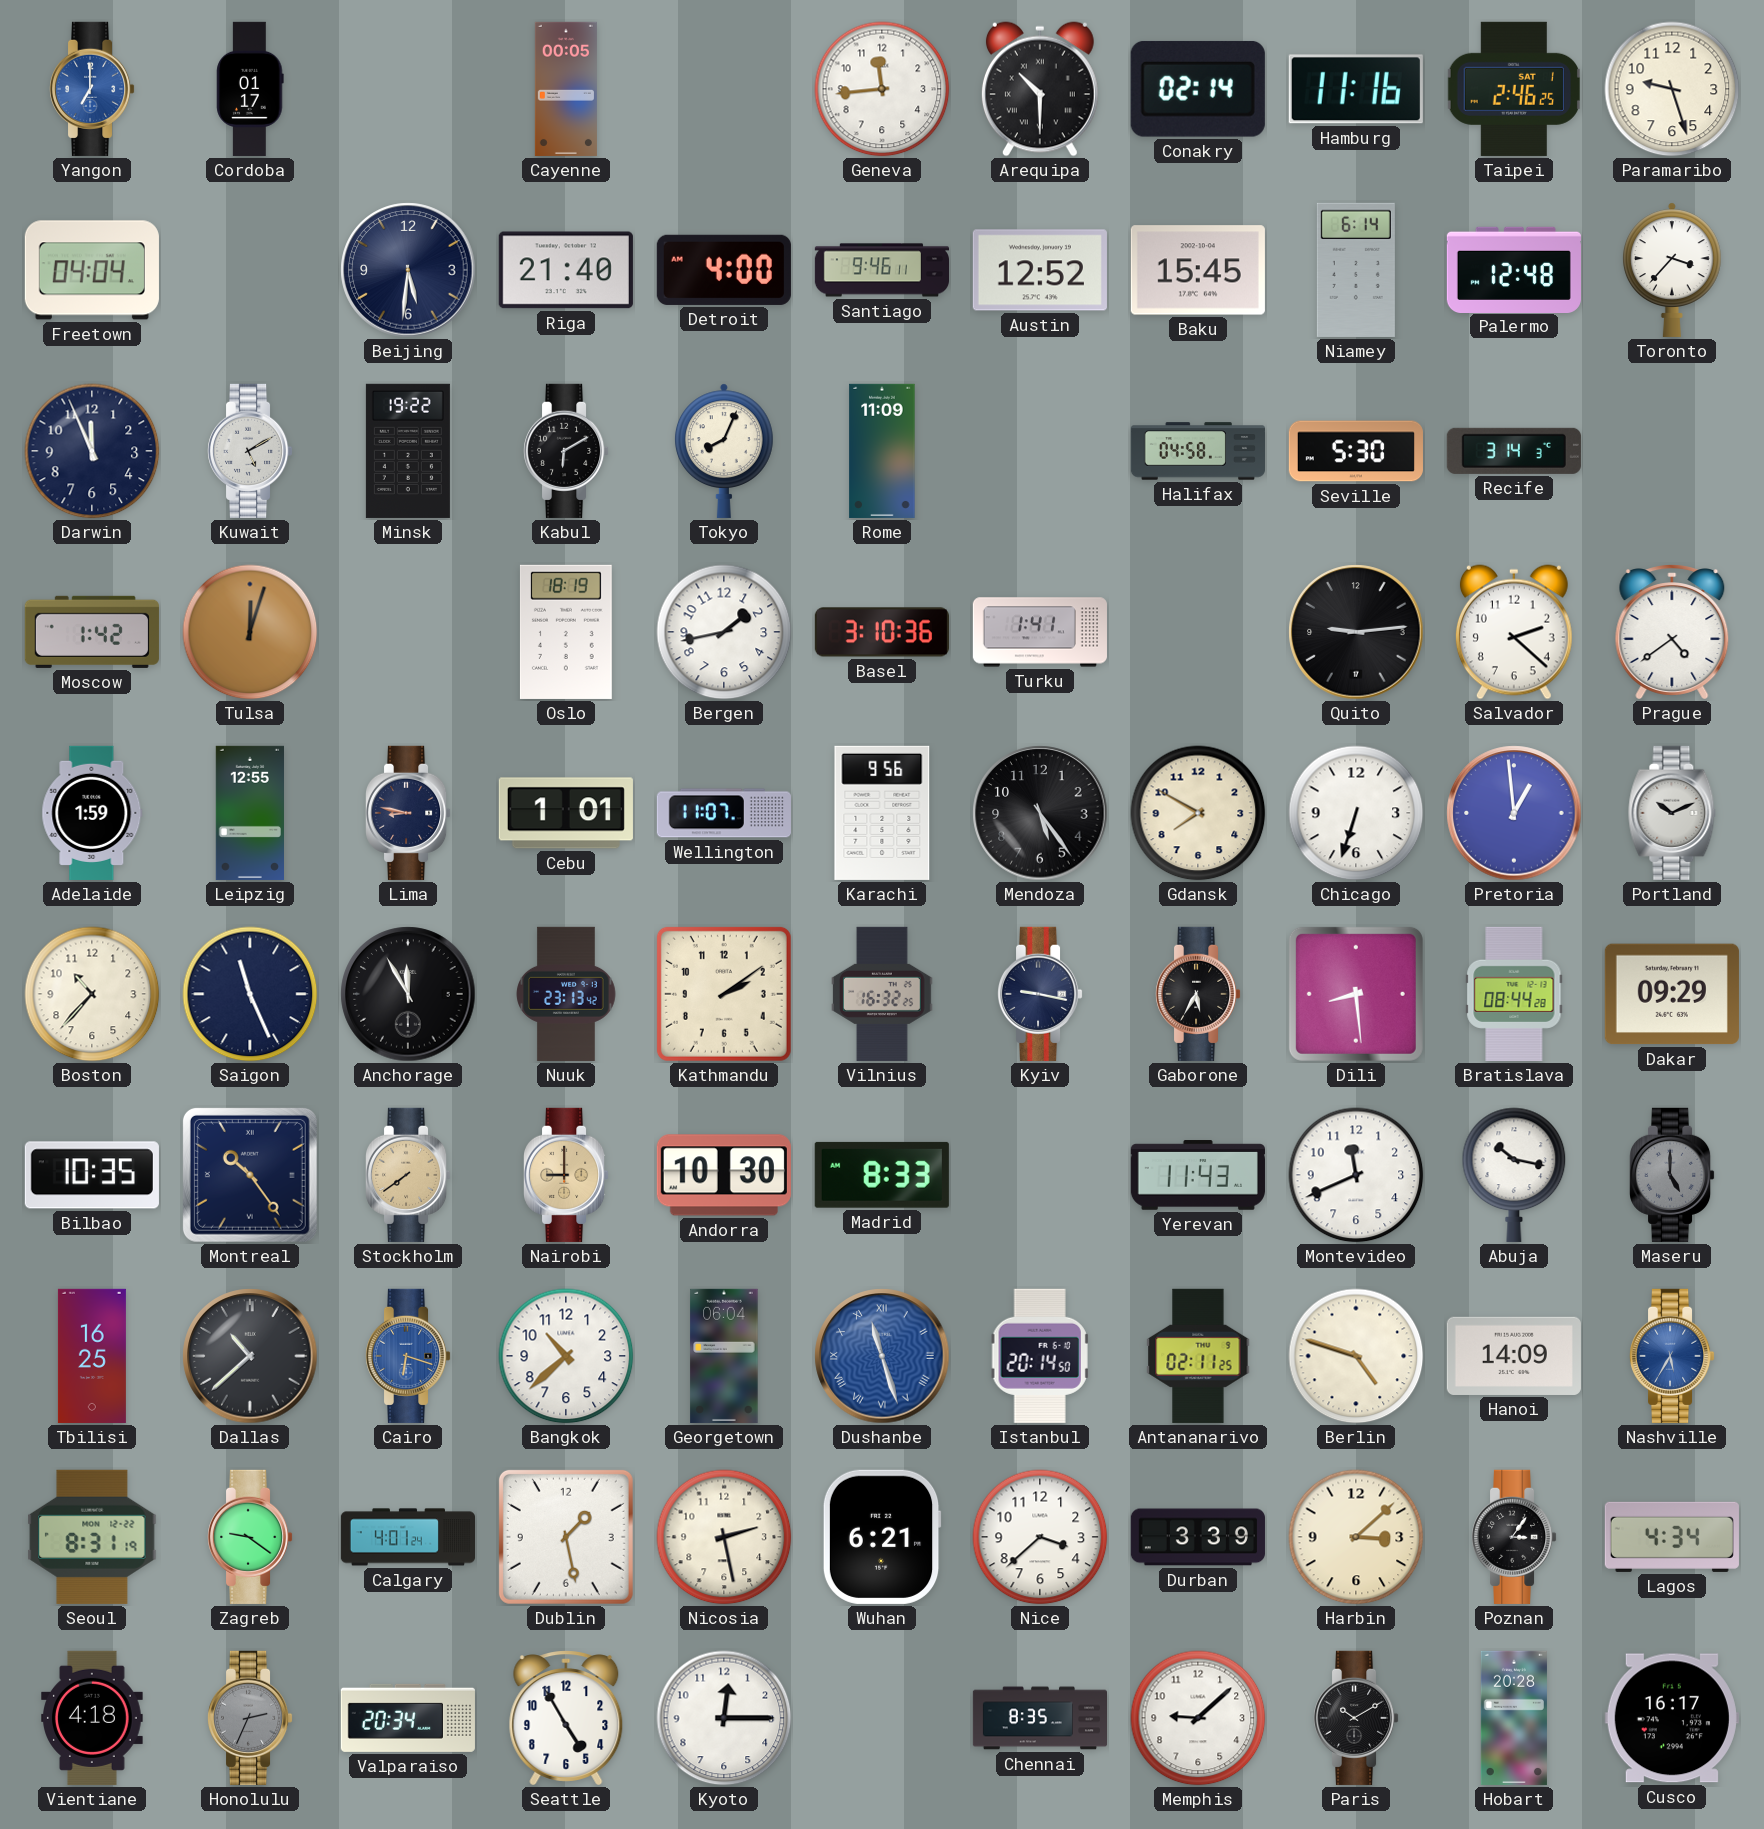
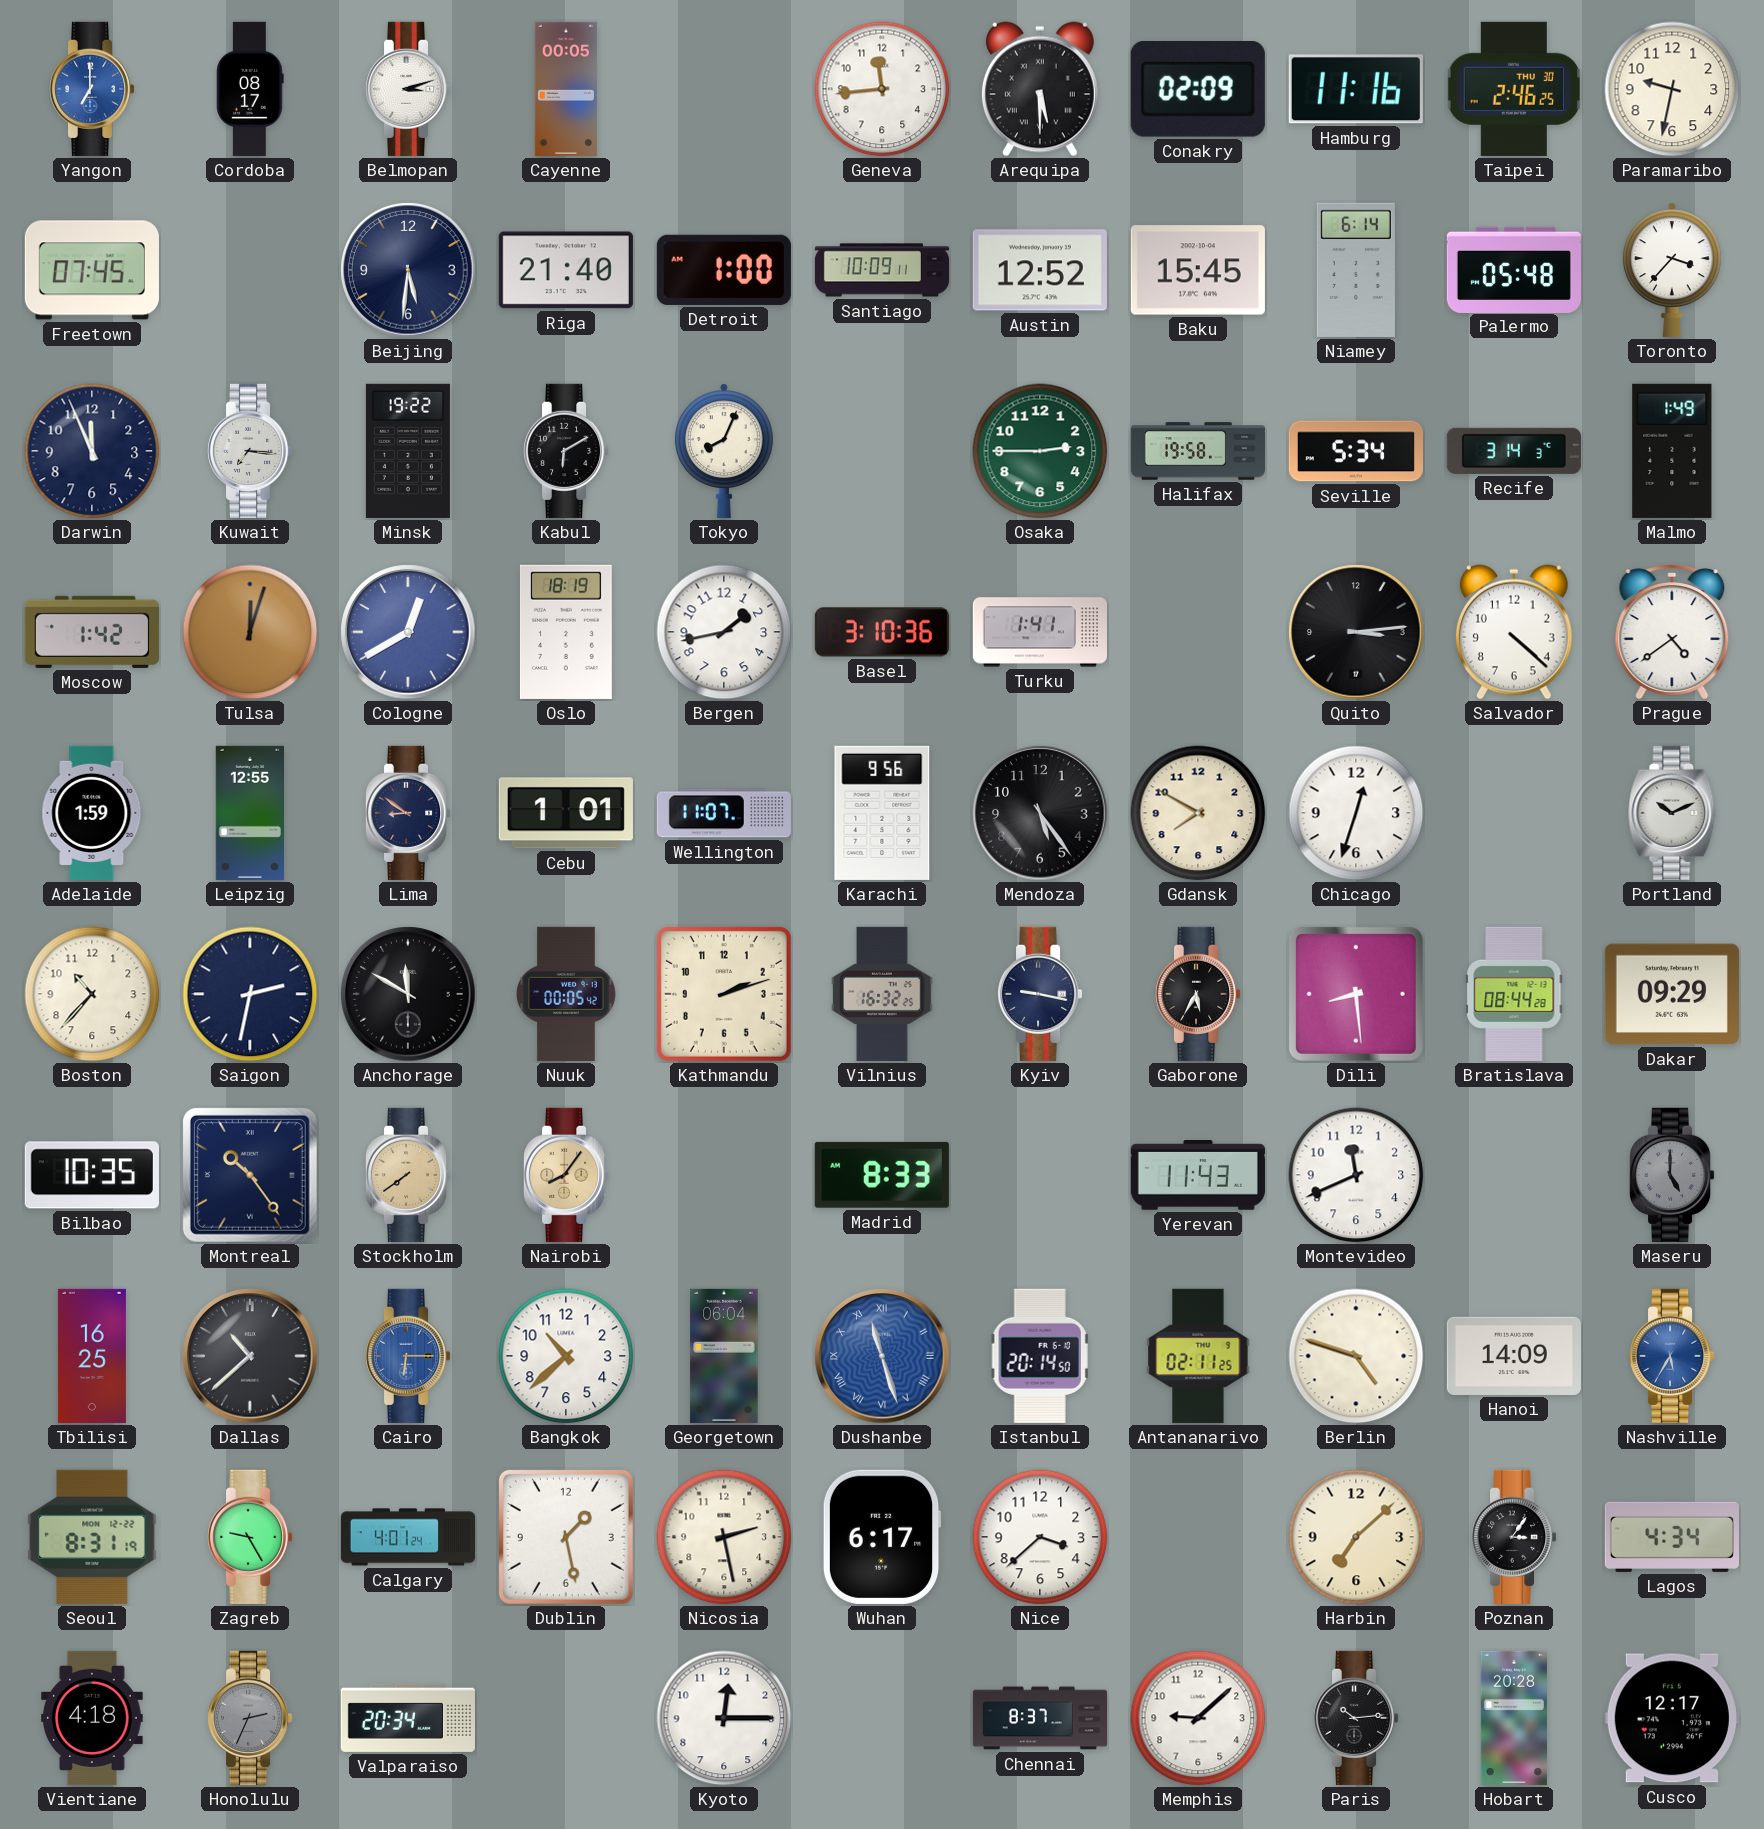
Cordoba: 01:17 -> 08:17 (250, 89)
Belmopan: none -> 3:12 (409, 89)
Arequipa: 10:30 -> 5:30 (1040, 89)
Conakry: 02:14 -> 02:09 (1198, 89)
Taipei date: SAT 1 -> THU 30 (1514, 89)
Paramaribo: 9:27 -> 9:32 (1672, 89)
Freetown: 04:04 -> 07:45 (92, 270)
Detroit: 4:00 -> 1:00 (724, 270)
Santiago: 9:46 -> 10:09 (881, 270)
Palermo: 12:48 -> 05:48 (1514, 269)
Kuwait: 5:10 -> 7:16 (251, 451)
Rome: 11:09 -> none (882, 451)
Osaka: none -> 2:45 (1040, 451)
Halifax: 04:58 -> 19:58 (1197, 451)
Seville: 5:30 -> 5:34 (1356, 451)
Malmo: none -> 1:49 (1672, 451)
Cologne: none -> 12:40 (408, 632)
Quito: 9:14 -> 3:14 (1356, 632)
Salvador: 2:22 -> 4:22 (1514, 632)
Lima: 8:47 -> 8:51 (409, 813)
Chicago: 6:33 -> 12:33 (1356, 813)
Pretoria: 12:59 -> none (1514, 813)
Saigon: 11:26 -> 2:32 (250, 994)
Anchorage: 11:55 -> 11:50 (408, 994)
Nuuk: 23:13 -> 00:05 (566, 994)
Kathmandu: 2:09 -> 2:12 (724, 994)
Nairobi: 9:00 -> 8:06 (567, 1175)
Andorra: 10:30 -> none (724, 1175)
Abuja: 10:17 -> none (1514, 1175)
Cairo: 6:18 -> 6:15 (409, 1356)
Zagreb: 9:21 -> 9:25 (251, 1537)
Wuhan: 6:21 -> 6:17 (882, 1537)
Durban: 3:39 -> none (1198, 1537)
Harbin: 3:08 -> 7:08 (1356, 1537)
Seattle: 4:55 -> none (566, 1718)
Chennai: 8:35 -> 8:37 (1039, 1718)
Paris: 10:10 -> 10:14 (1357, 1718)
Cusco: 16:17 -> 12:17 (1672, 1718)
